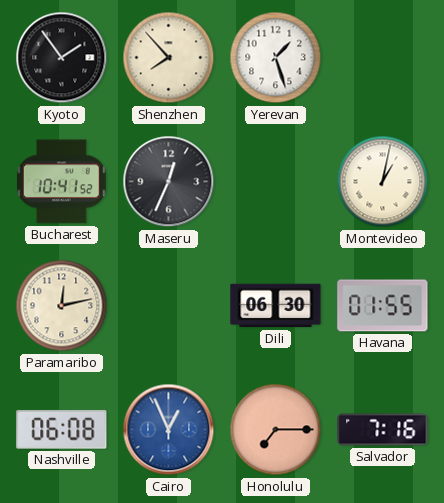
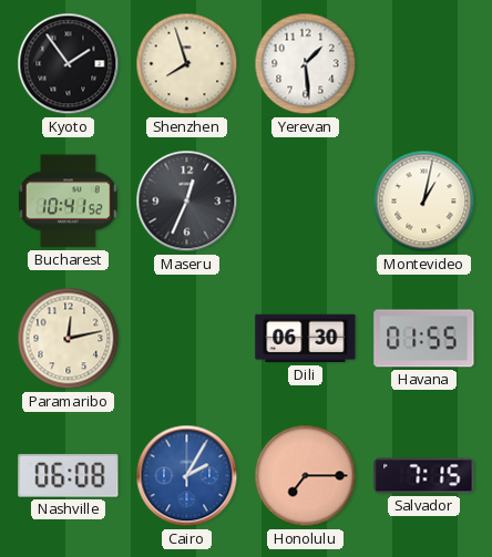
Shenzhen: 7:53 -> 7:57 (187, 64)
Yerevan: 1:27 -> 1:29 (306, 64)
Cairo: 12:56 -> 2:05 (187, 476)
Salvador: 7:16 -> 7:15 (424, 476)
